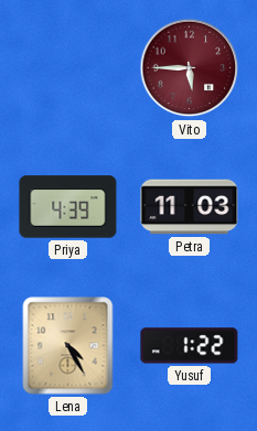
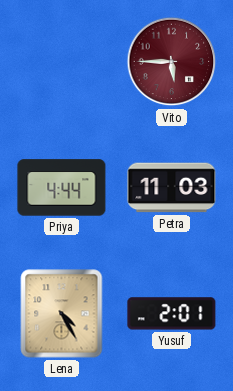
Priya: 4:39 -> 4:44 (62, 188)
Yusuf: 1:22 -> 2:01 (172, 314)
